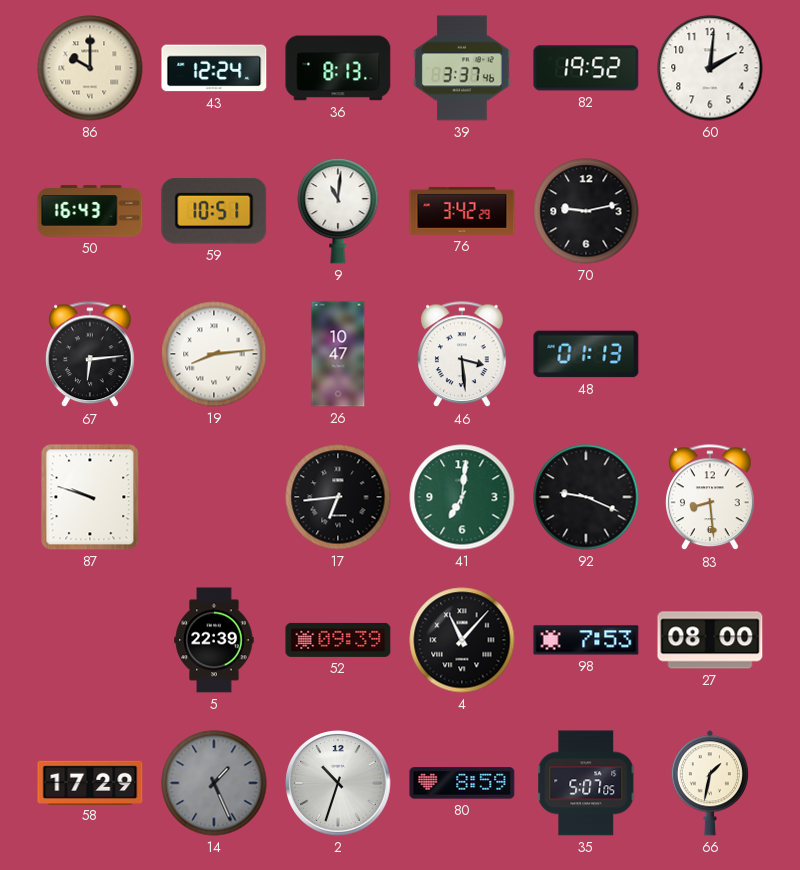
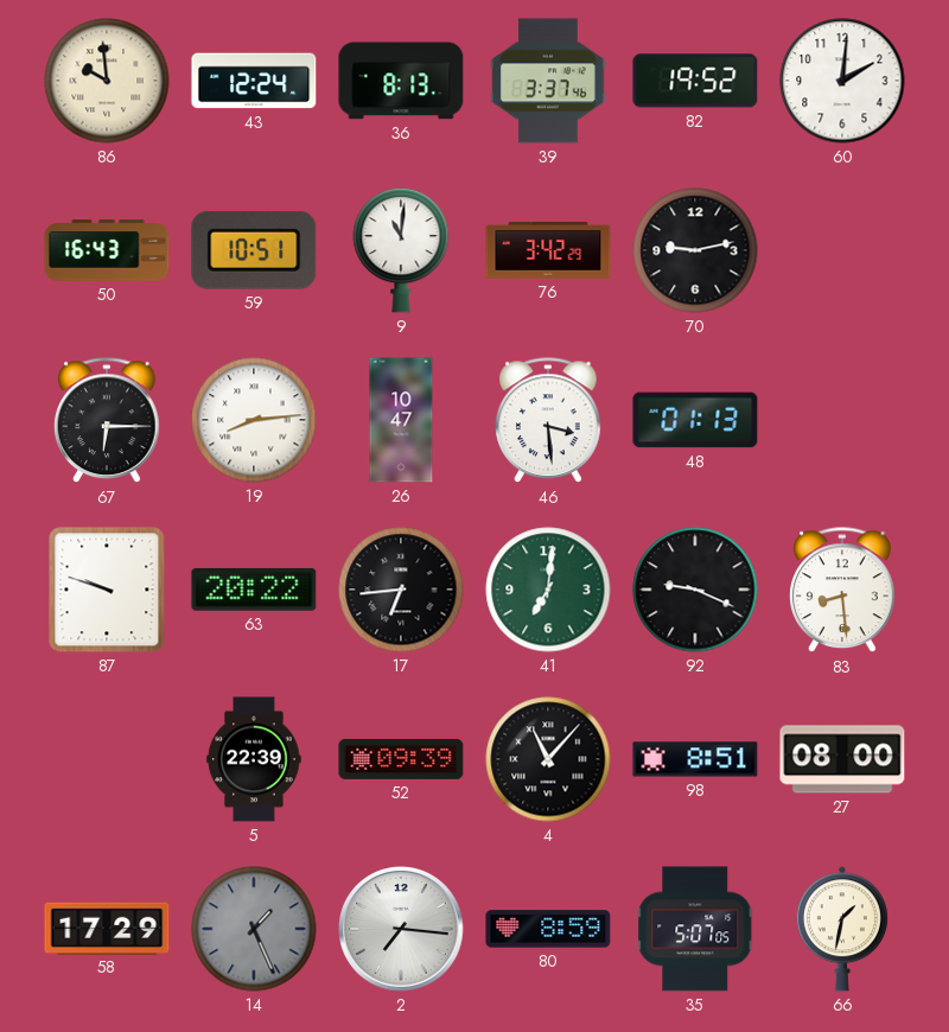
86: 10:00 -> 9:59 (107, 81)
67: 6:14 -> 6:15 (107, 421)
63: none -> 20:22 (254, 590)
98: 7:53 -> 8:51 (695, 759)
2: 10:33 -> 7:16 (401, 929)
